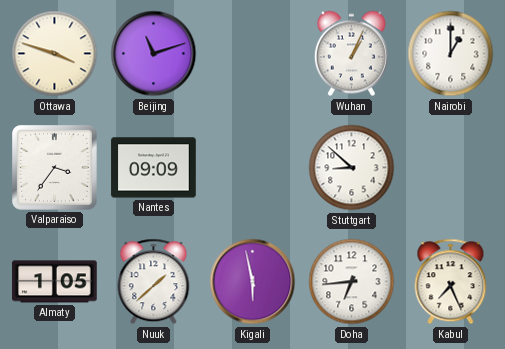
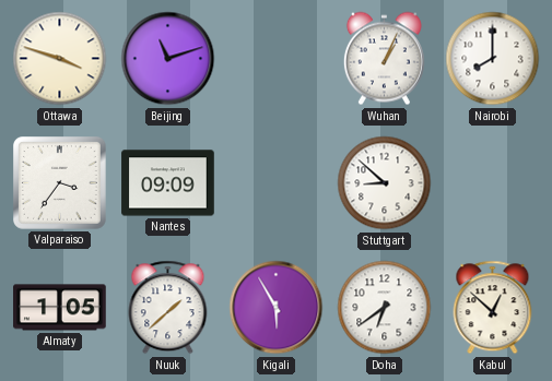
Nairobi: 1:00 -> 8:00 (493, 59)
Kigali: 5:58 -> 5:55 (277, 308)
Doha: 6:44 -> 6:39 (385, 308)
Kabul: 7:26 -> 12:52 (493, 308)
